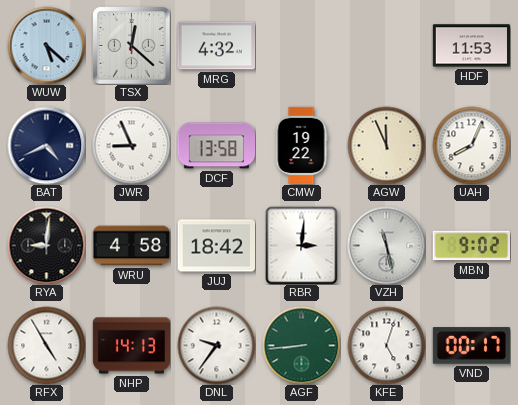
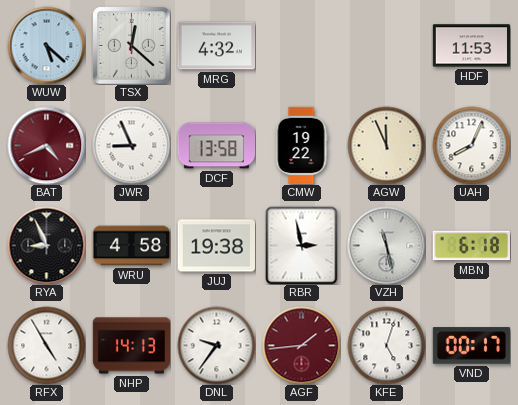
BAT dial: navy -> burgundy (46, 145)
RYA: 9:01 -> 8:56 (46, 245)
JUJ: 18:42 -> 19:38 (216, 246)
RBR: 3:01 -> 2:58 (302, 245)
MBN: 9:02 -> 6:18 (471, 246)
AGF: 8:44 -> 1:44 (301, 345)
AGF dial: green -> burgundy (301, 345)
